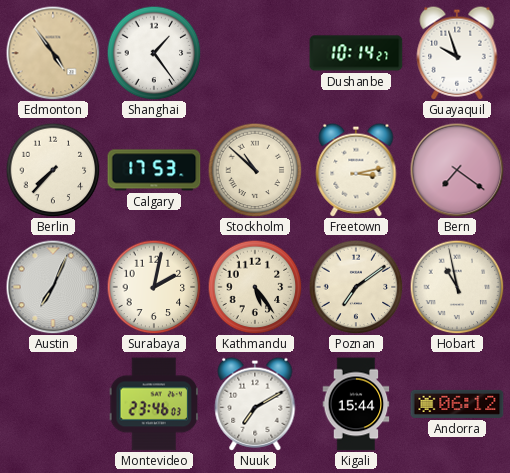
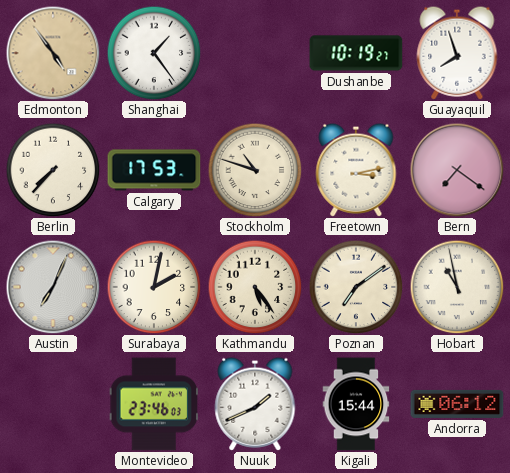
Dushanbe: 10:14 -> 10:19 (356, 53)
Guayaquil: 9:57 -> 7:57 (457, 53)
Stockholm: 10:52 -> 10:48 (255, 170)
Nuuk: 7:10 -> 1:41 (255, 404)
